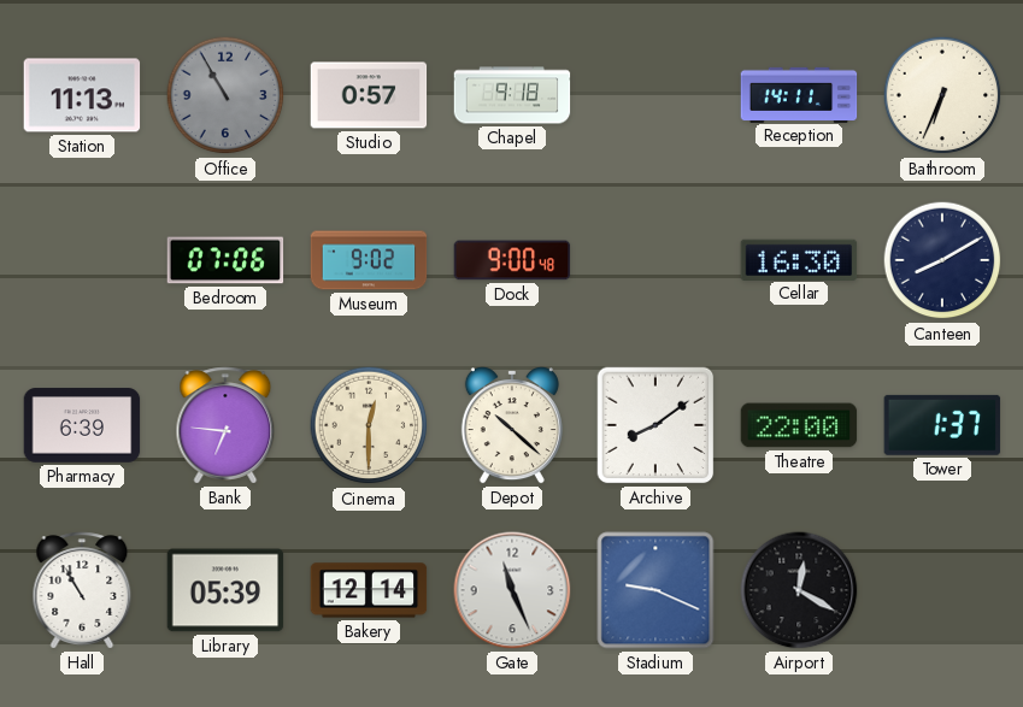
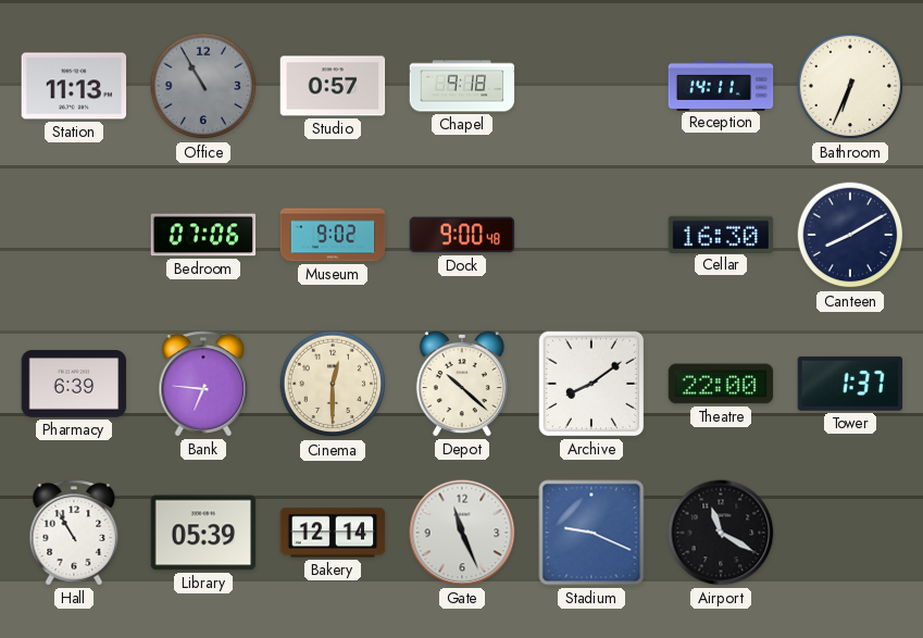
Airport: 12:20 -> 11:20 (721, 533)
